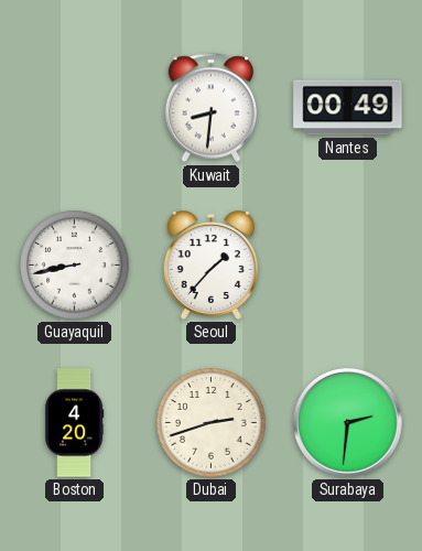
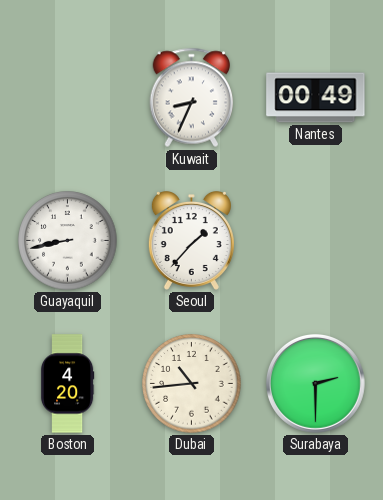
Kuwait: 8:31 -> 8:34 (192, 98)
Dubai: 2:42 -> 10:44 (192, 384)
Surabaya: 2:31 -> 2:30 (315, 383)
